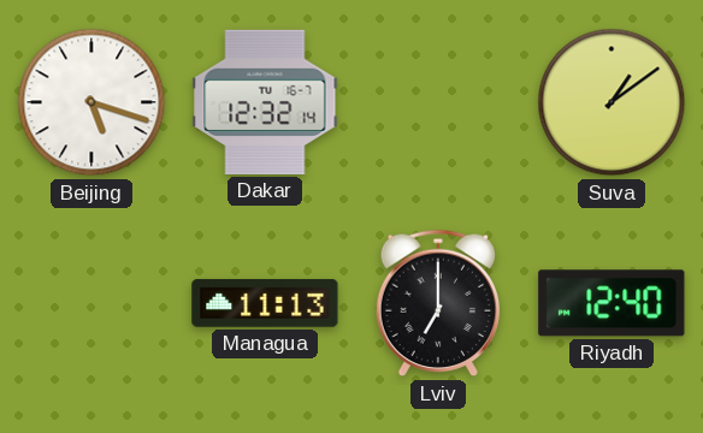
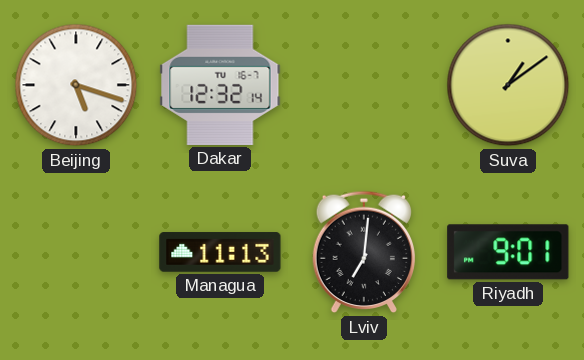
Lviv: 7:00 -> 7:01 (363, 252)
Riyadh: 12:40 -> 9:01 (508, 252)
